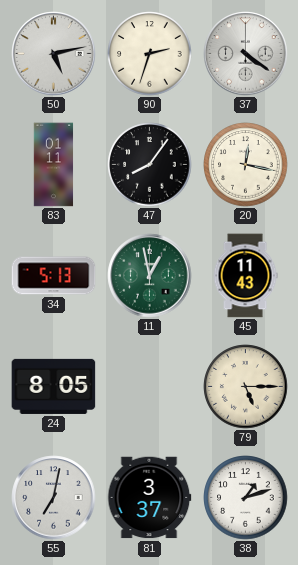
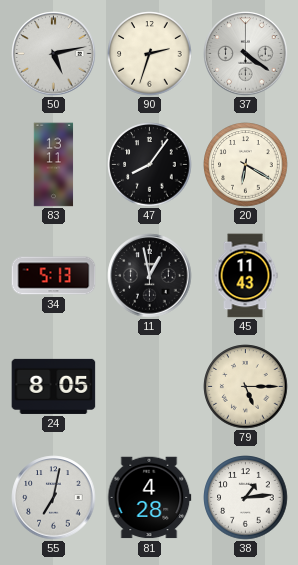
83: 01:11 -> 13:11 (54, 165)
20: 12:17 -> 6:20 (246, 165)
11 dial: green -> black (150, 276)
81: 3:37 -> 4:28 (150, 498)
38: 1:12 -> 1:14 (246, 498)
